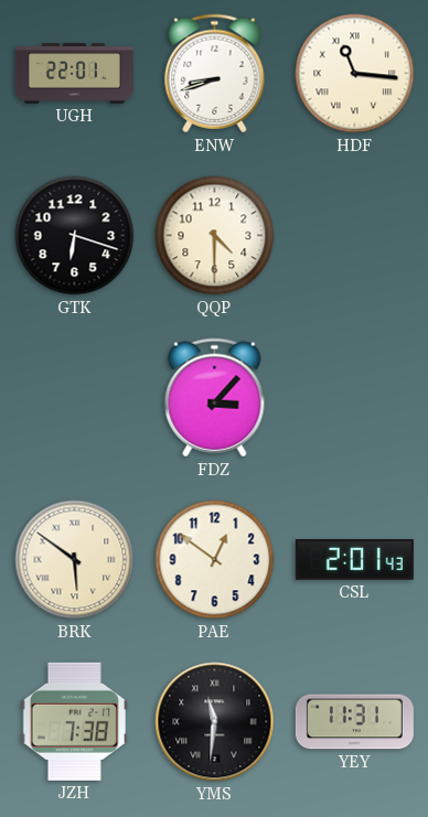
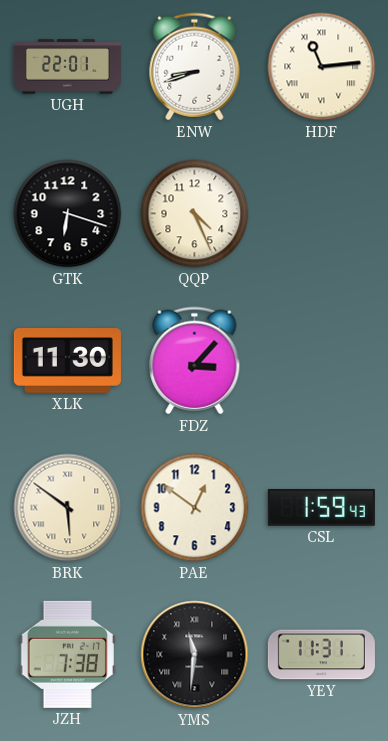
HDF: 11:16 -> 11:14 (322, 67)
QQP: 4:30 -> 4:26 (195, 214)
XLK: none -> 11:30 (67, 361)
CSL: 2:01 -> 1:59 (321, 507)
